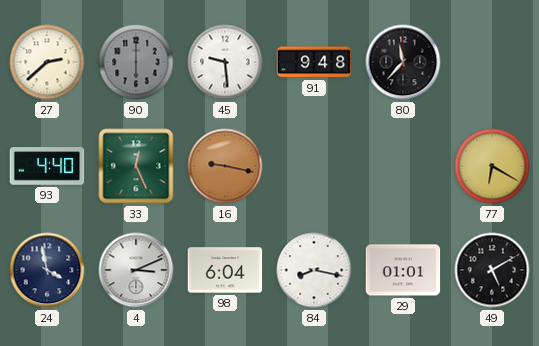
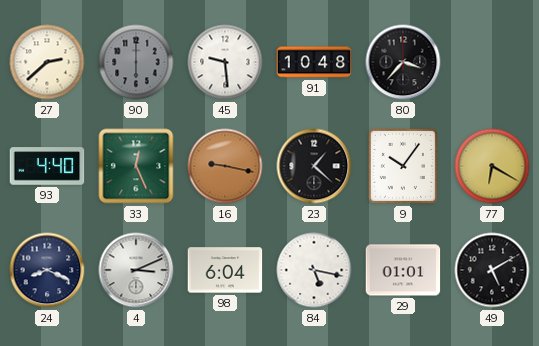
91: 9:48 -> 10:48 (314, 62)
80: 11:37 -> 3:37 (403, 62)
23: none -> 1:22 (314, 166)
9: none -> 10:06 (403, 166)
24: 3:58 -> 8:19 (47, 270)
84: 8:17 -> 5:17 (314, 270)
